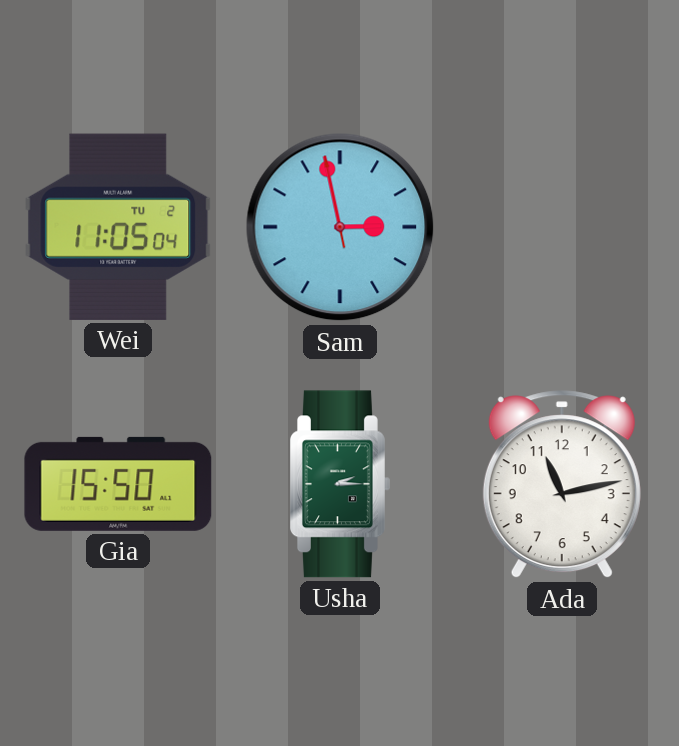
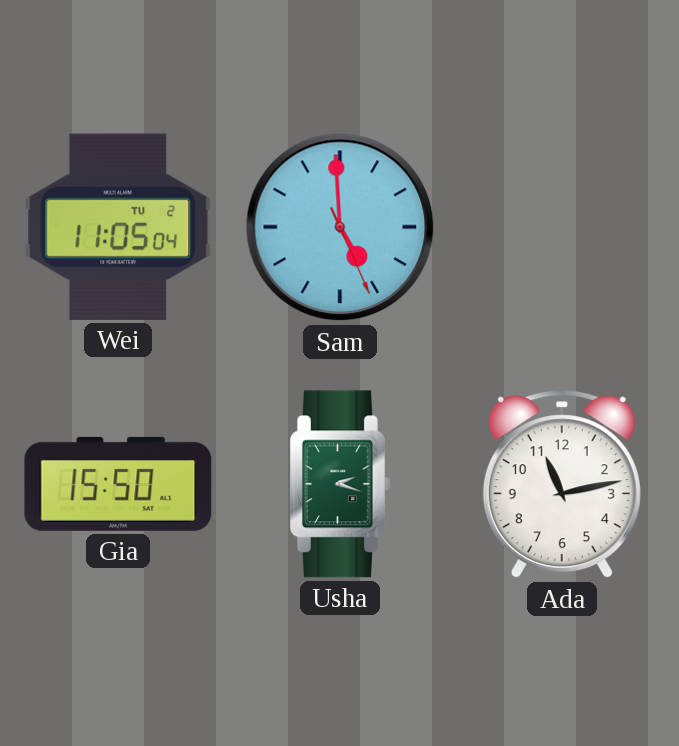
Sam: 2:57 -> 4:59 (340, 227)
Usha: 2:15 -> 2:18 (341, 484)
